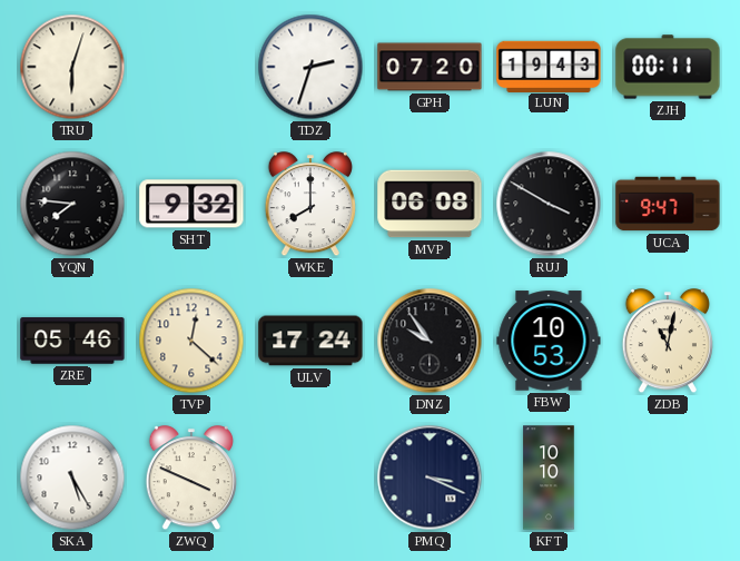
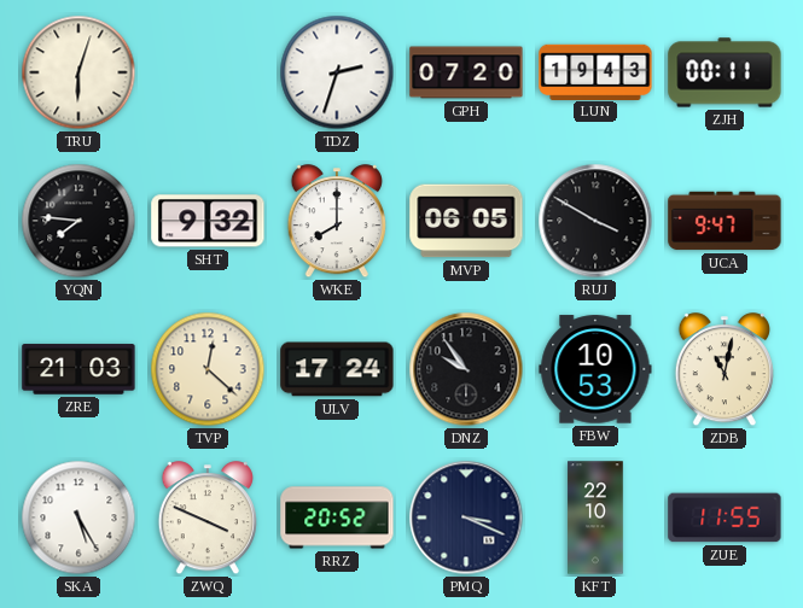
MVP: 06:08 -> 06:05 (466, 221)
ZRE: 05:46 -> 21:03 (78, 369)
RRZ: none -> 20:52 (337, 518)
KFT: 10:10 -> 22:10 (595, 518)
ZUE: none -> 11:55 (725, 518)
